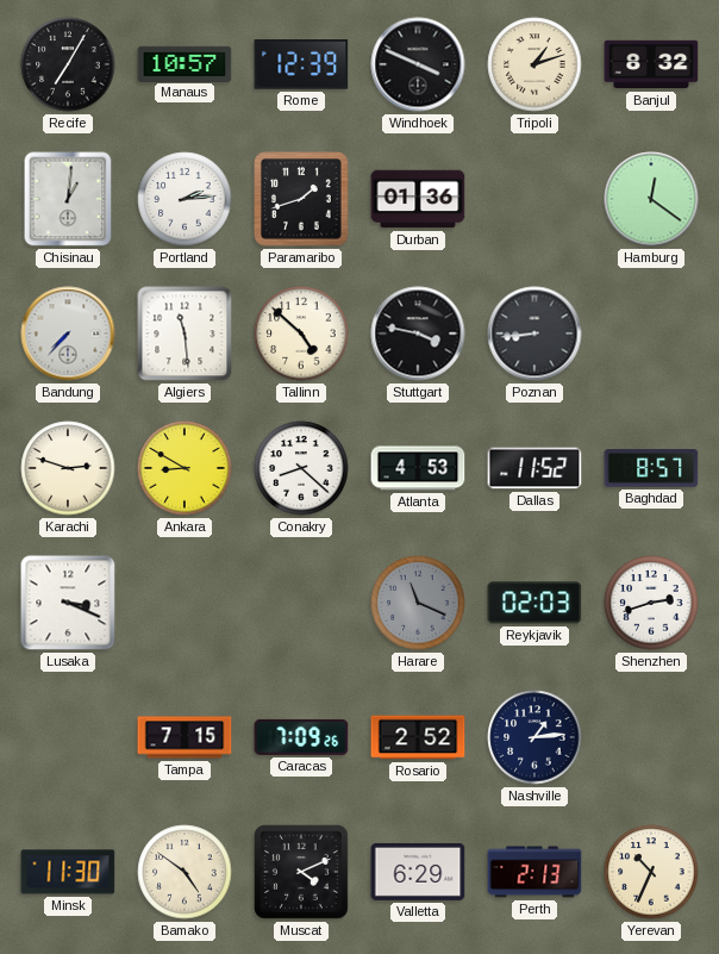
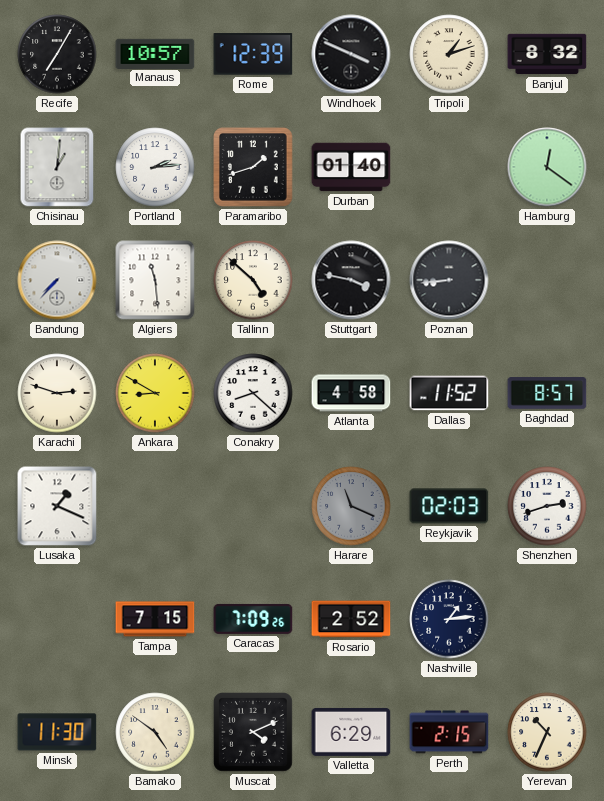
Durban: 01:36 -> 01:40 (351, 167)
Atlanta: 4:53 -> 4:58 (351, 393)
Lusaka: 3:19 -> 1:19 (57, 506)
Perth: 2:13 -> 2:15 (449, 732)
